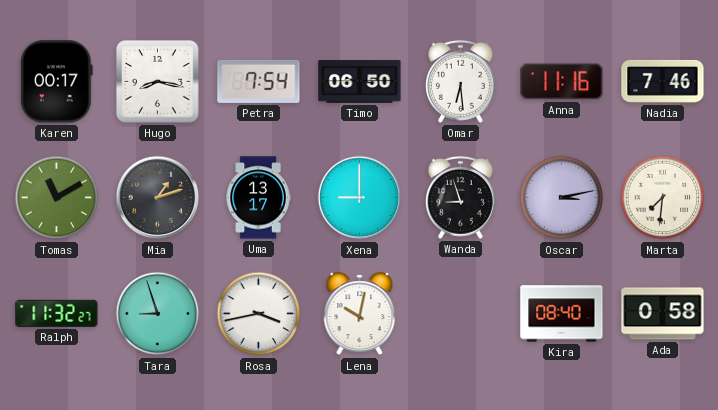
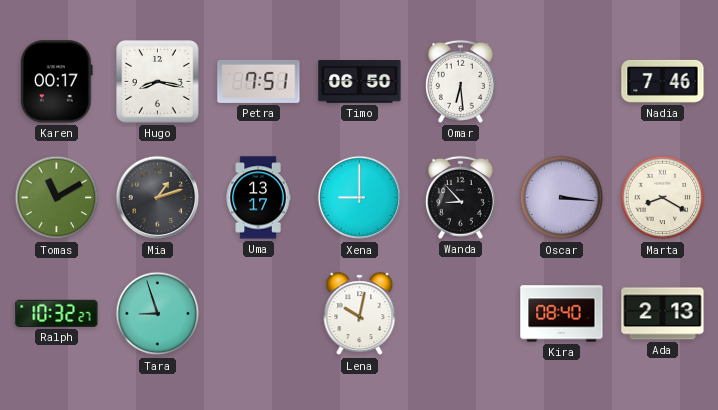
Petra: 7:54 -> 7:51 (259, 81)
Anna: 11:16 -> none (562, 82)
Wanda: 8:57 -> 8:53 (460, 197)
Oscar: 3:13 -> 3:16 (562, 198)
Marta: 7:31 -> 8:20 (663, 198)
Ralph: 11:32 -> 10:32 (57, 313)
Rosa: 3:43 -> none (259, 314)
Ada: 0:58 -> 2:13 (663, 314)
